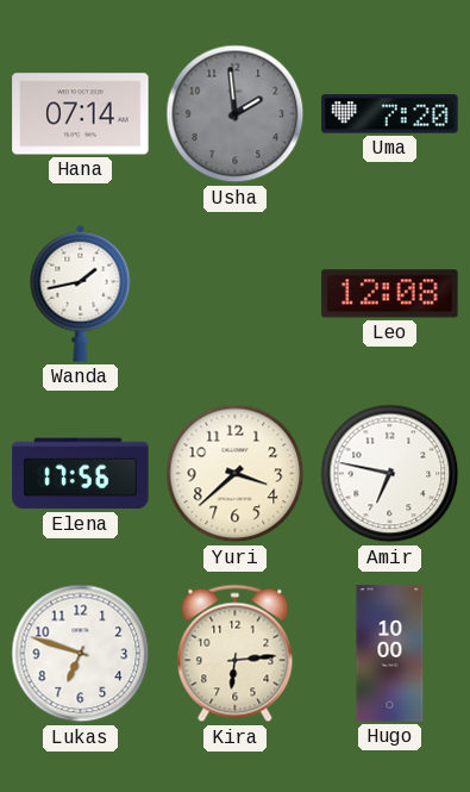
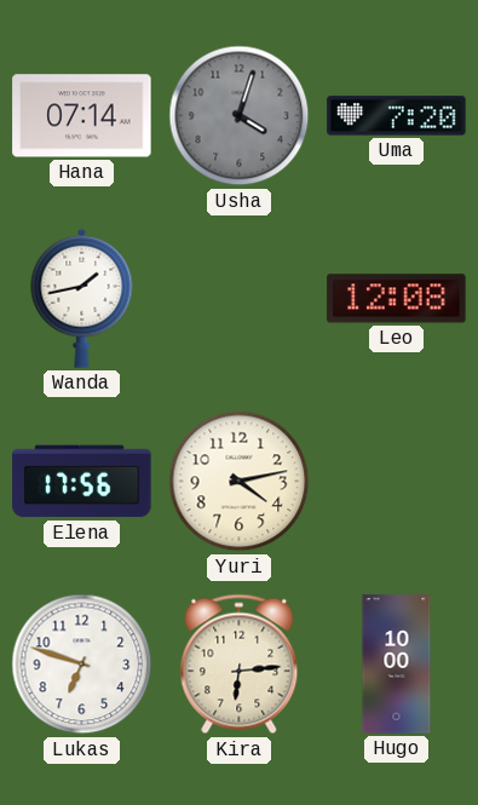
Usha: 1:59 -> 4:03 (240, 116)
Yuri: 3:38 -> 4:13 (240, 482)
Amir: 6:47 -> none (390, 474)
